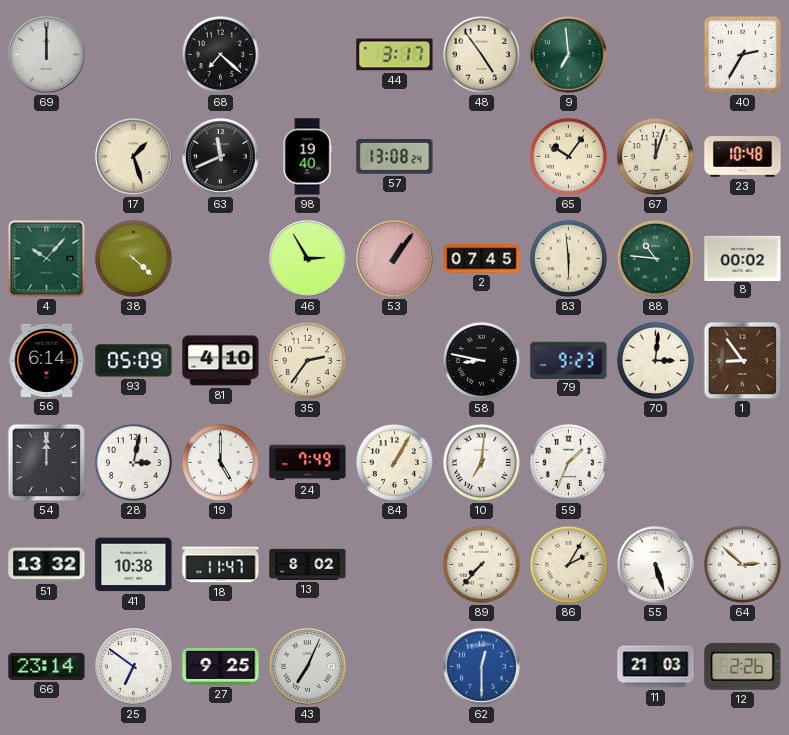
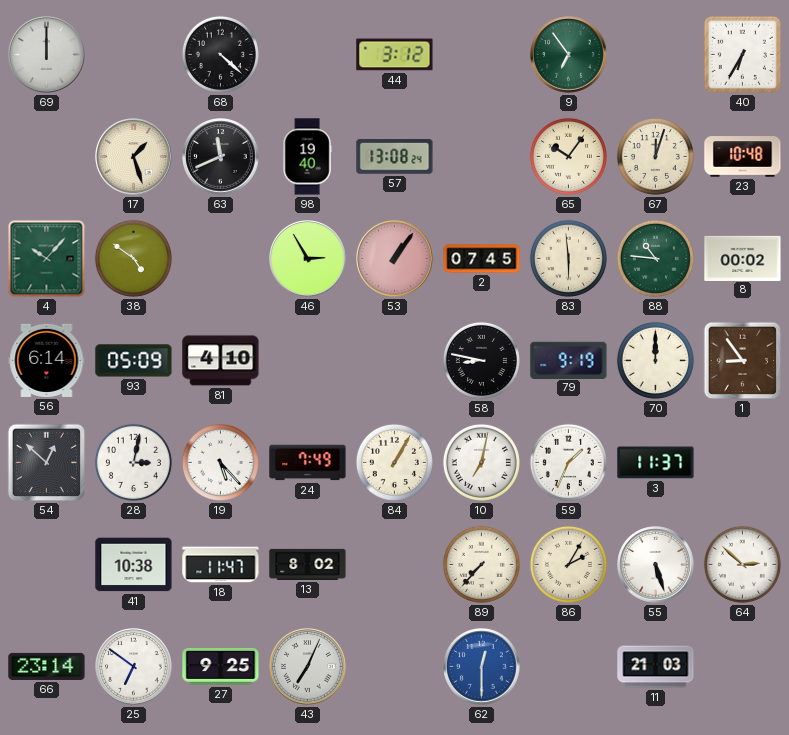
68: 7:22 -> 4:22 (220, 54)
44: 3:17 -> 3:12 (395, 55)
48: 4:54 -> none (481, 54)
9: 6:59 -> 6:54 (569, 55)
40: 2:35 -> 6:35 (742, 54)
38: 4:22 -> 4:51 (133, 258)
35: 2:36 -> none (307, 360)
79: 9:23 -> 9:19 (569, 360)
70: 3:01 -> 12:00 (655, 360)
54: 12:00 -> 12:52 (47, 463)
19: 5:00 -> 5:23 (220, 462)
10: 7:01 -> 7:02 (481, 462)
3: none -> 11:37 (656, 463)
51: 13:32 -> none (47, 565)
12: 2:26 -> none (743, 666)
